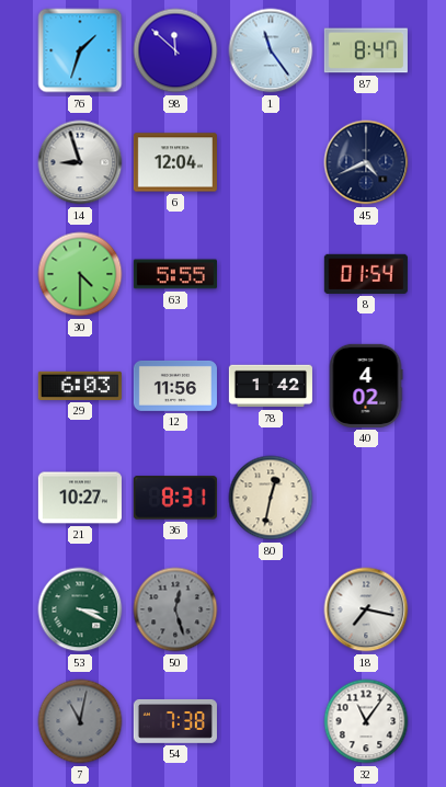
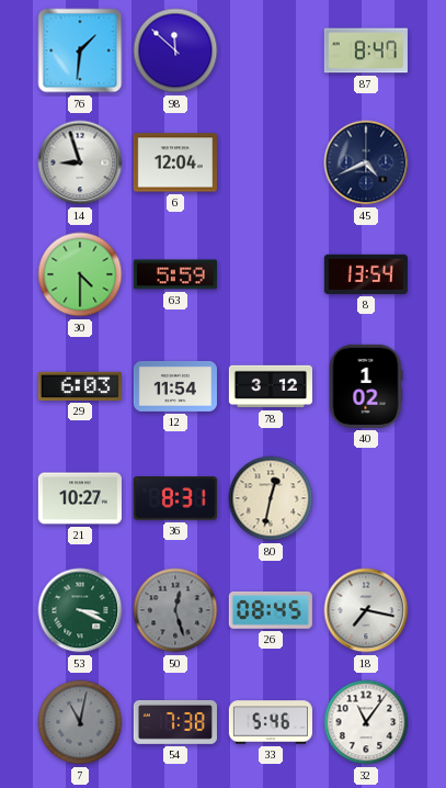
76: 1:33 -> 1:31 (80, 50)
1: 11:24 -> none (271, 50)
63: 5:55 -> 5:59 (175, 274)
8: 01:54 -> 13:54 (366, 274)
12: 11:56 -> 11:54 (175, 386)
78: 1:42 -> 3:12 (271, 386)
40: 4:02 -> 1:02 (366, 386)
26: none -> 08:45 (271, 610)
33: none -> 5:46 (271, 722)
